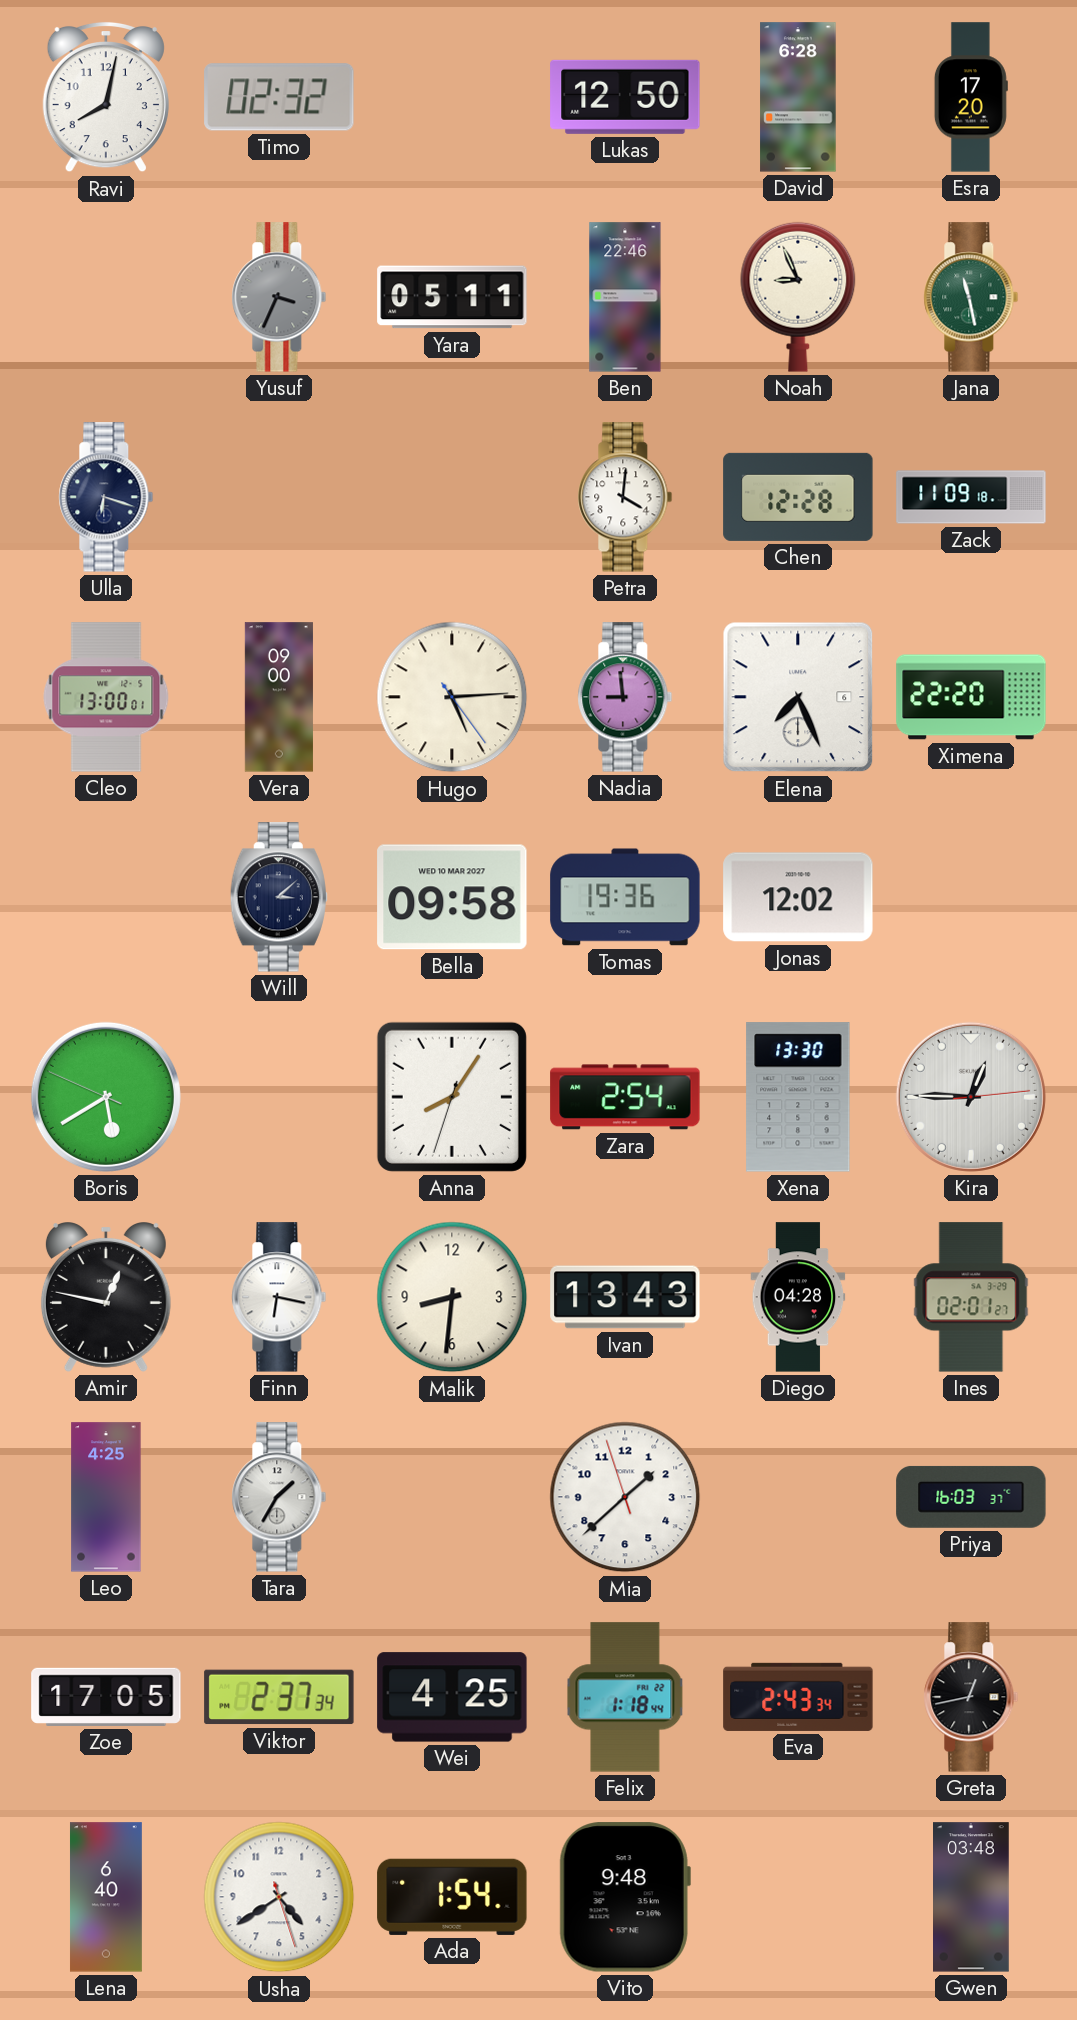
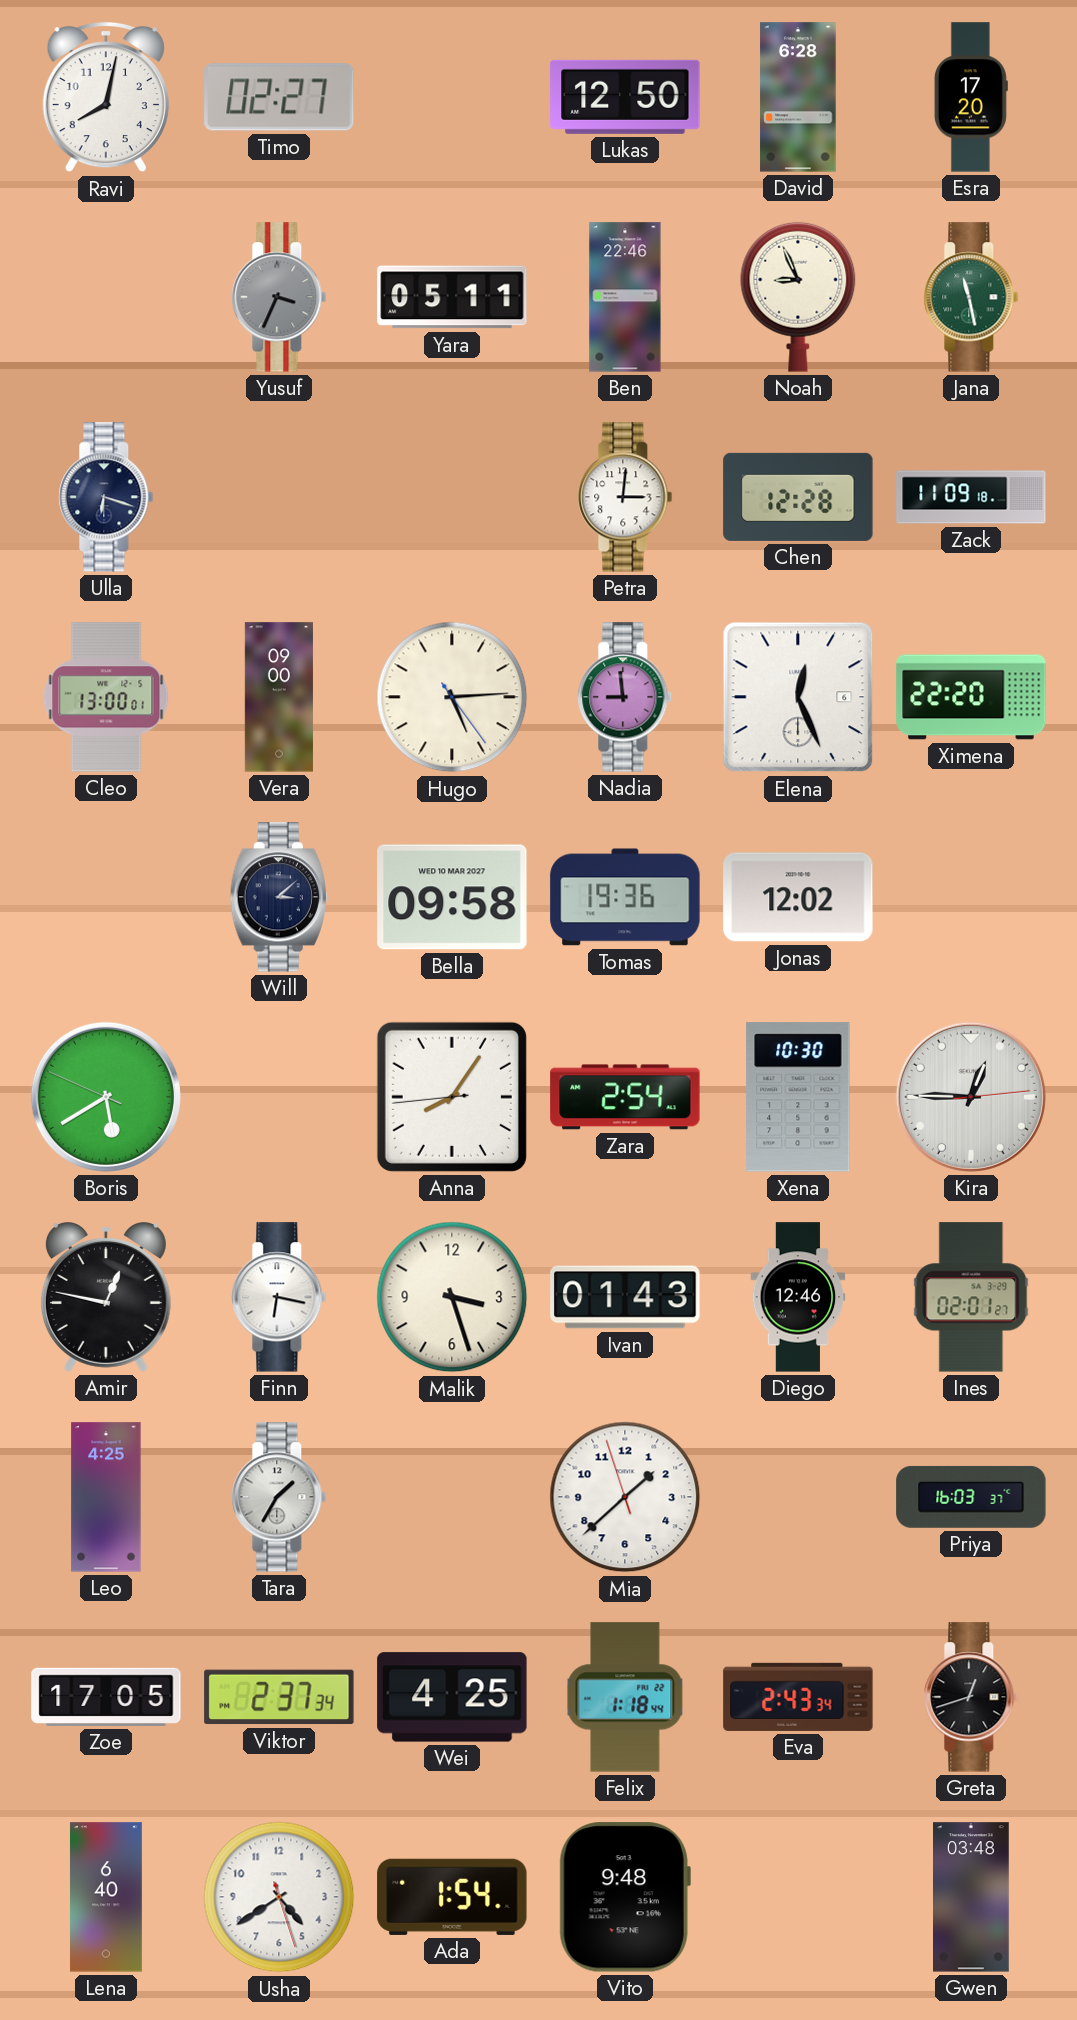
Timo: 02:32 -> 02:27 (279, 97)
Petra: 4:01 -> 3:01 (625, 497)
Elena: 7:26 -> 12:26 (798, 697)
Anna: 8:05:33 -> 8:05:44 (452, 1097)
Xena: 13:30 -> 10:30 (798, 1097)
Malik: 8:31 -> 3:27 (452, 1297)
Ivan: 13:43 -> 01:43 (625, 1297)
Diego: 04:28 -> 12:46 (798, 1297)
Greta: 12:43 -> 12:42 (971, 1697)
